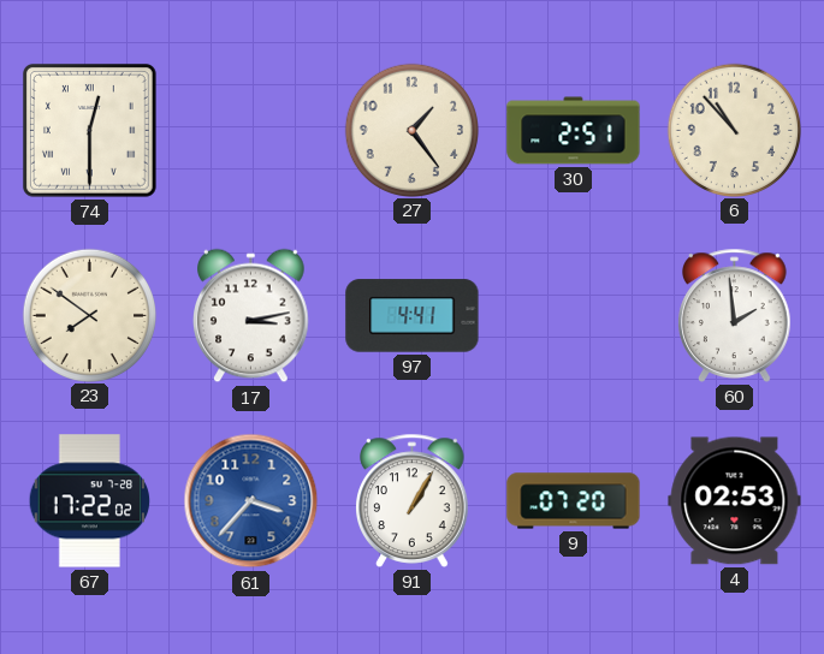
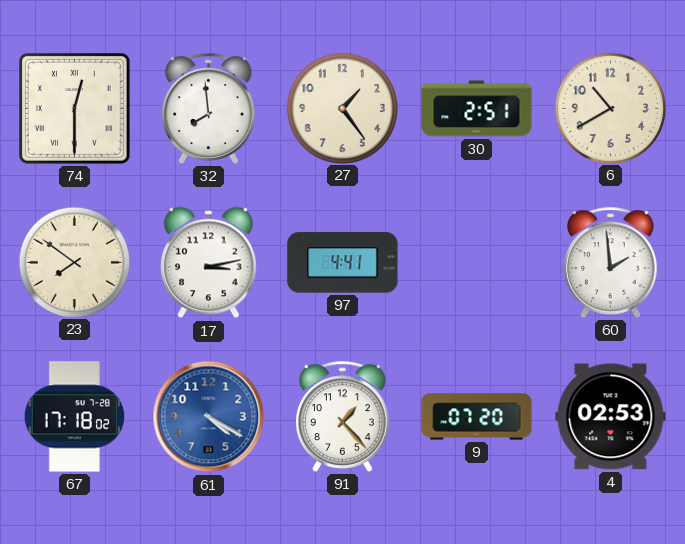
32: none -> 7:59 (209, 108)
6: 10:53 -> 10:40 (610, 108)
67: 17:22 -> 17:18 (75, 417)
61: 3:37 -> 4:20 (209, 417)
91: 1:05 -> 1:23 (343, 416)
